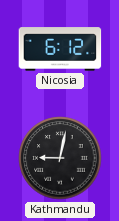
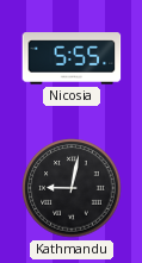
Nicosia: 6:12 -> 5:55 (72, 58)
